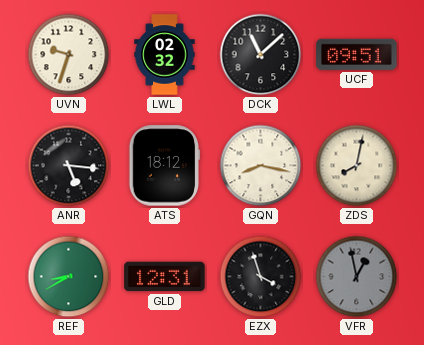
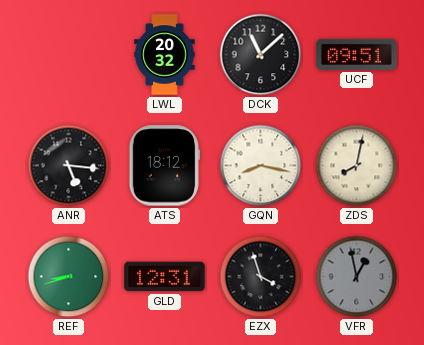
UVN: 9:33 -> none (69, 55)
LWL: 02:32 -> 20:32 (165, 55)
REF: 8:40 -> 8:42 (69, 277)
